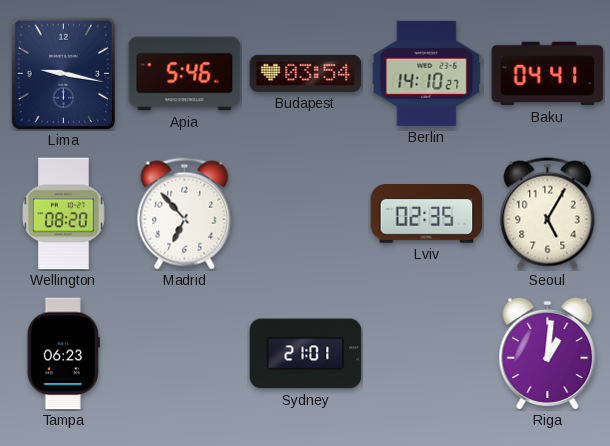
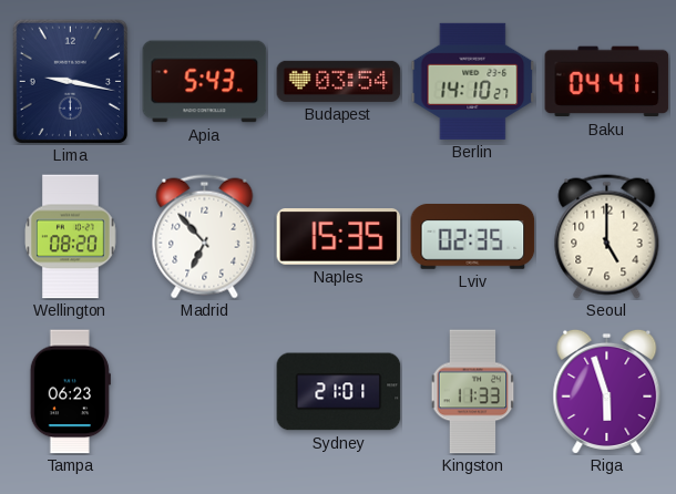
Apia: 5:46 -> 5:43 (205, 82)
Naples: none -> 15:35 (339, 237)
Seoul: 5:05 -> 5:00 (607, 237)
Kingston: none -> 11:33 (473, 392)
Riga: 1:01 -> 5:57 (607, 391)
